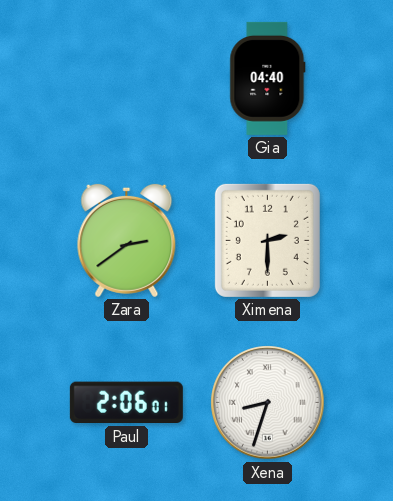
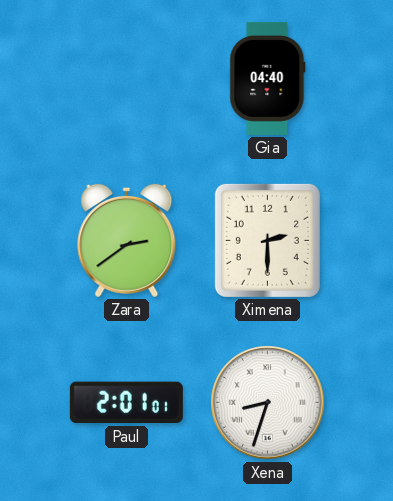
Paul: 2:06 -> 2:01 (126, 403)
